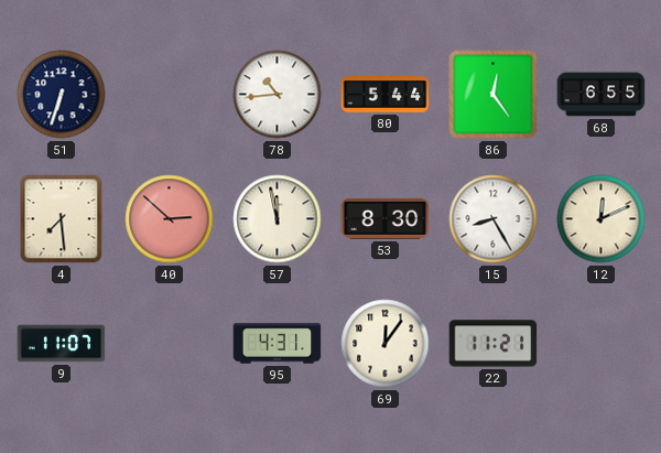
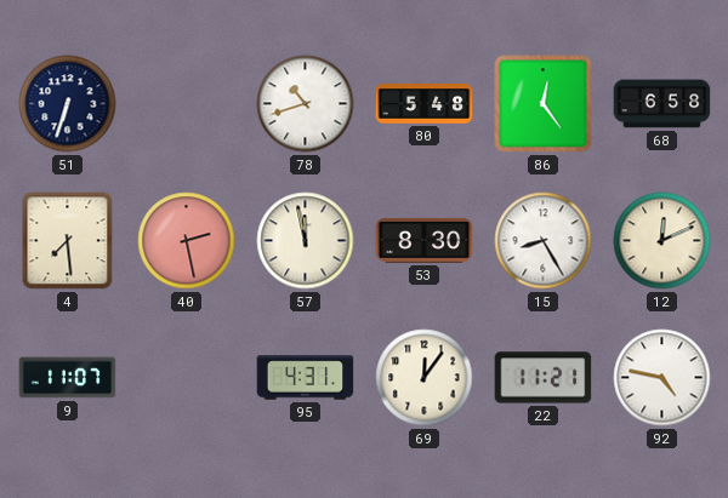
78: 10:44 -> 10:42 (306, 104)
80: 5:44 -> 5:48 (425, 104)
68: 6:55 -> 6:58 (662, 104)
40: 2:52 -> 2:28 (187, 241)
92: none -> 4:47 (662, 378)
